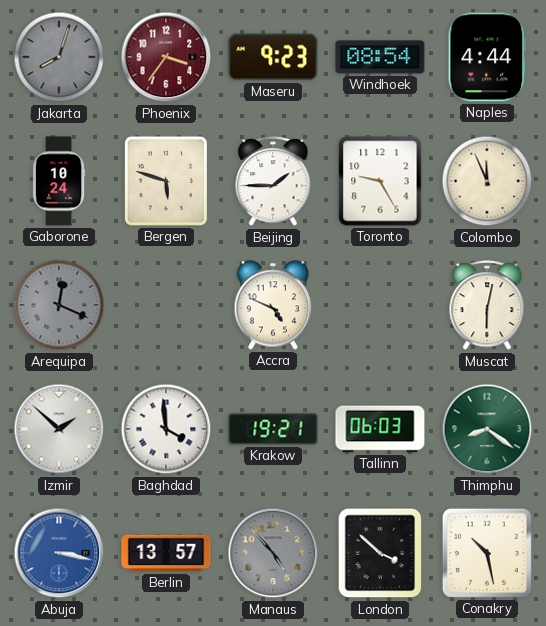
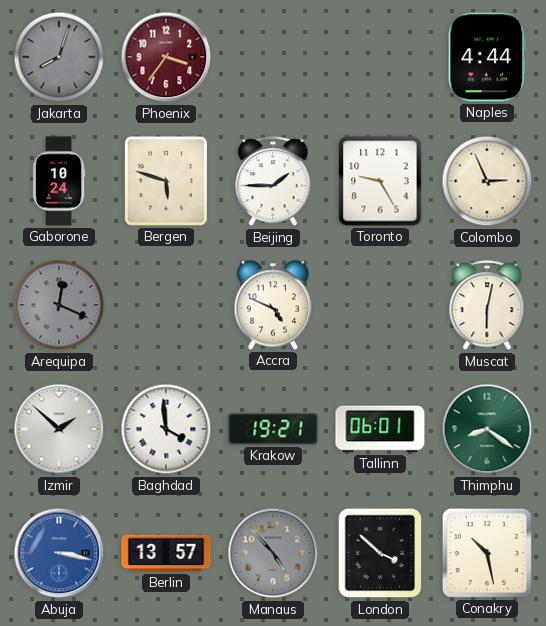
Maseru: 9:23 -> none (273, 57)
Windhoek: 08:54 -> none (380, 57)
Colombo: 11:56 -> 2:56 (487, 181)
Tallinn: 06:03 -> 06:01 (380, 429)
